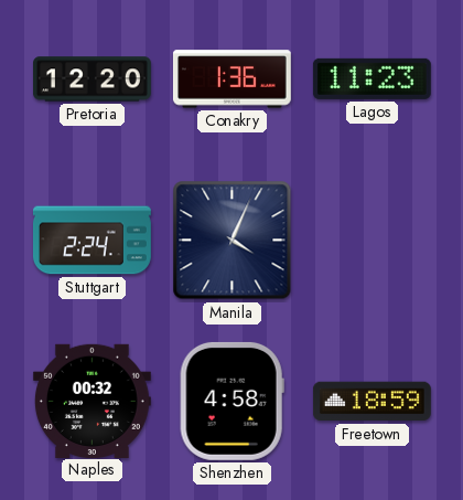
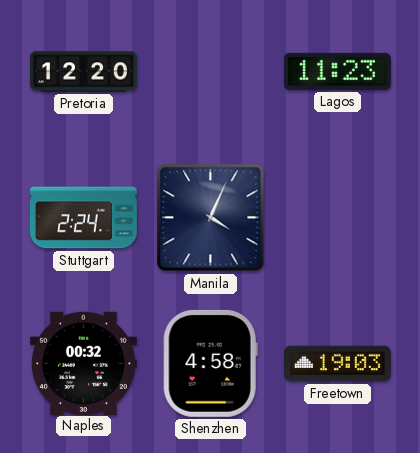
Conakry: 1:36 -> none (232, 79)
Freetown: 18:59 -> 19:03 (337, 364)
